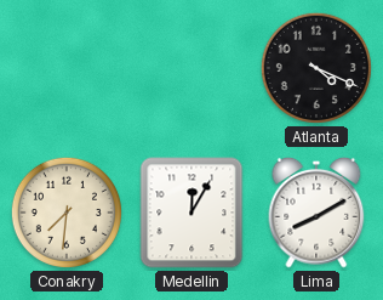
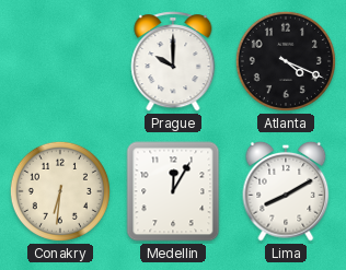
Prague: none -> 10:00 (173, 61)
Conakry: 7:31 -> 6:31 (60, 191)
